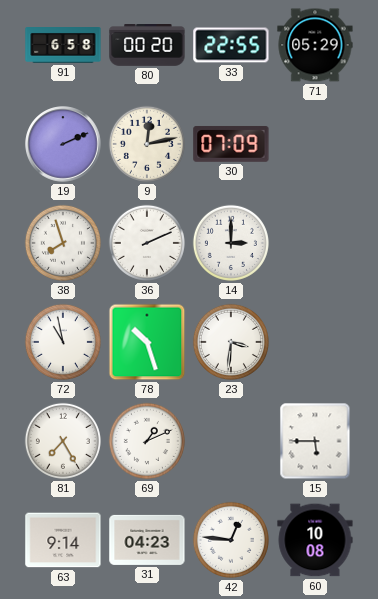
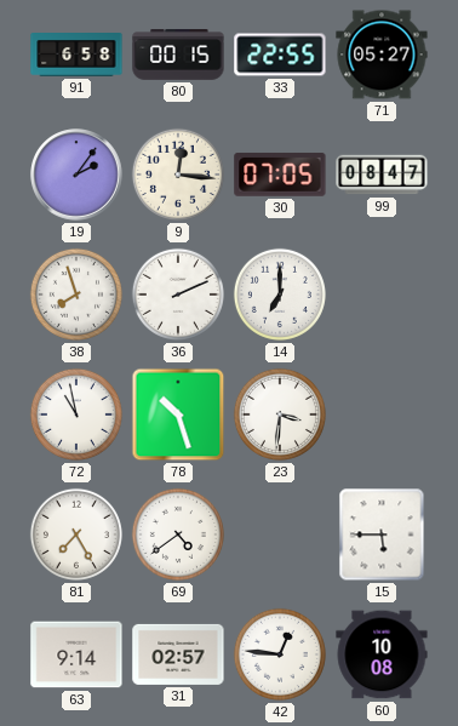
80: 00:20 -> 00:15 (178, 56)
71: 05:29 -> 05:27 (382, 55)
19: 2:11 -> 2:06 (76, 175)
9: 12:13 -> 12:16 (178, 175)
30: 07:09 -> 07:05 (280, 175)
99: none -> 08:47 (382, 175)
14: 3:00 -> 7:00 (280, 295)
69: 1:11 -> 4:39 (178, 535)
31: 04:23 -> 02:57 (178, 654)
